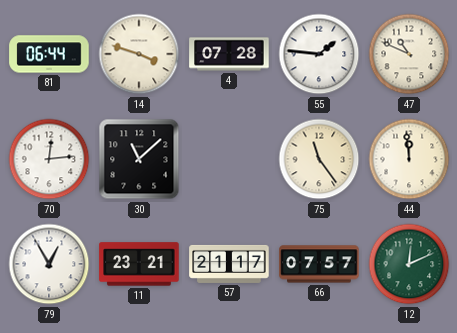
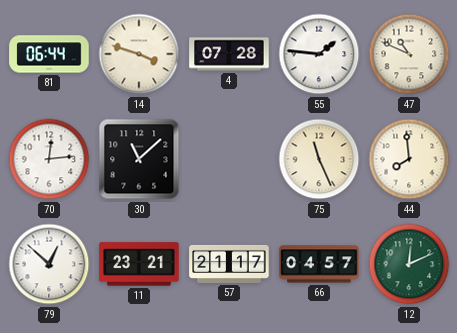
75: 11:24 -> 11:26 (319, 159)
44: 11:59 -> 7:59 (409, 159)
79: 12:55 -> 12:52 (49, 264)
66: 07:57 -> 04:57 (319, 264)
